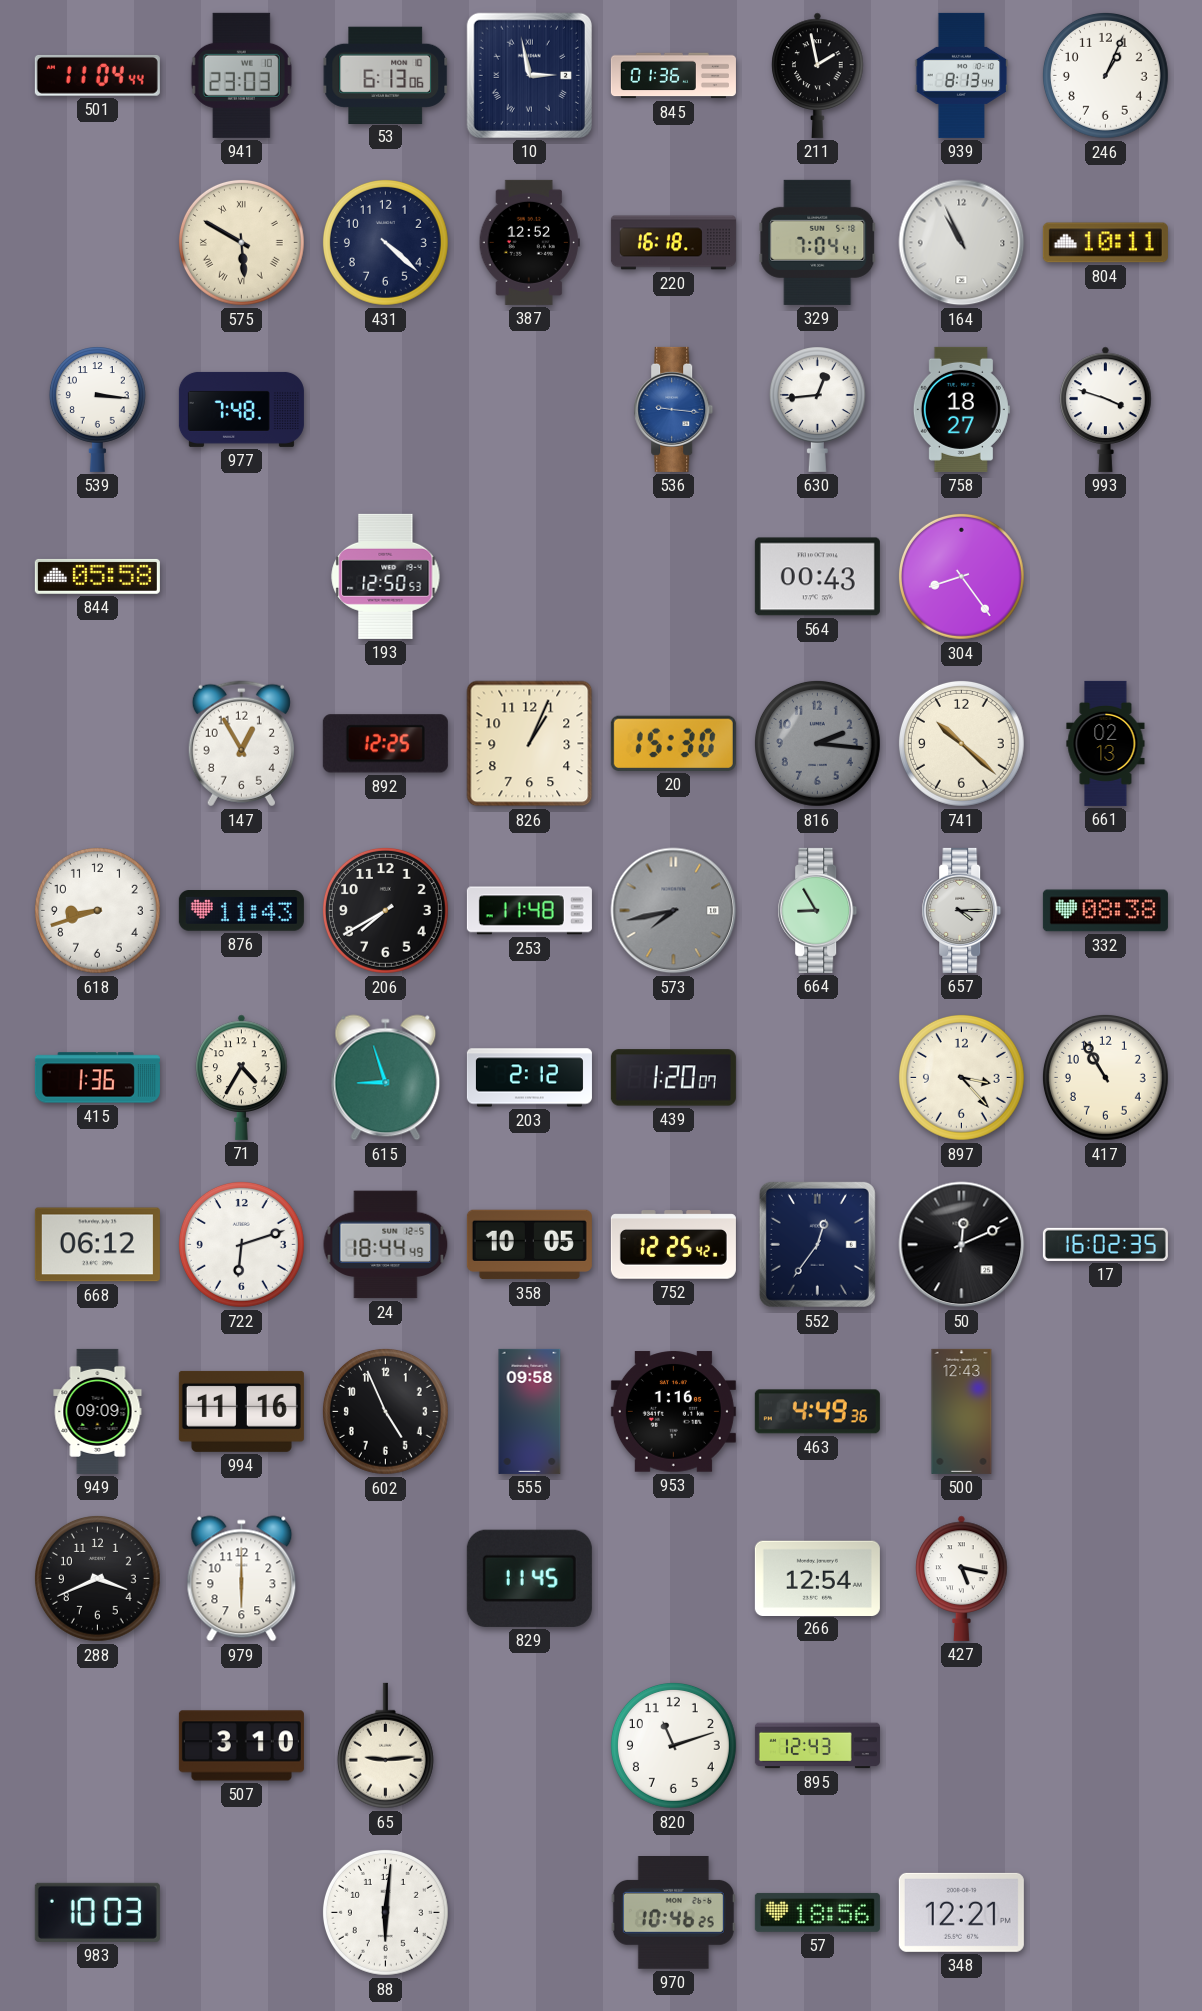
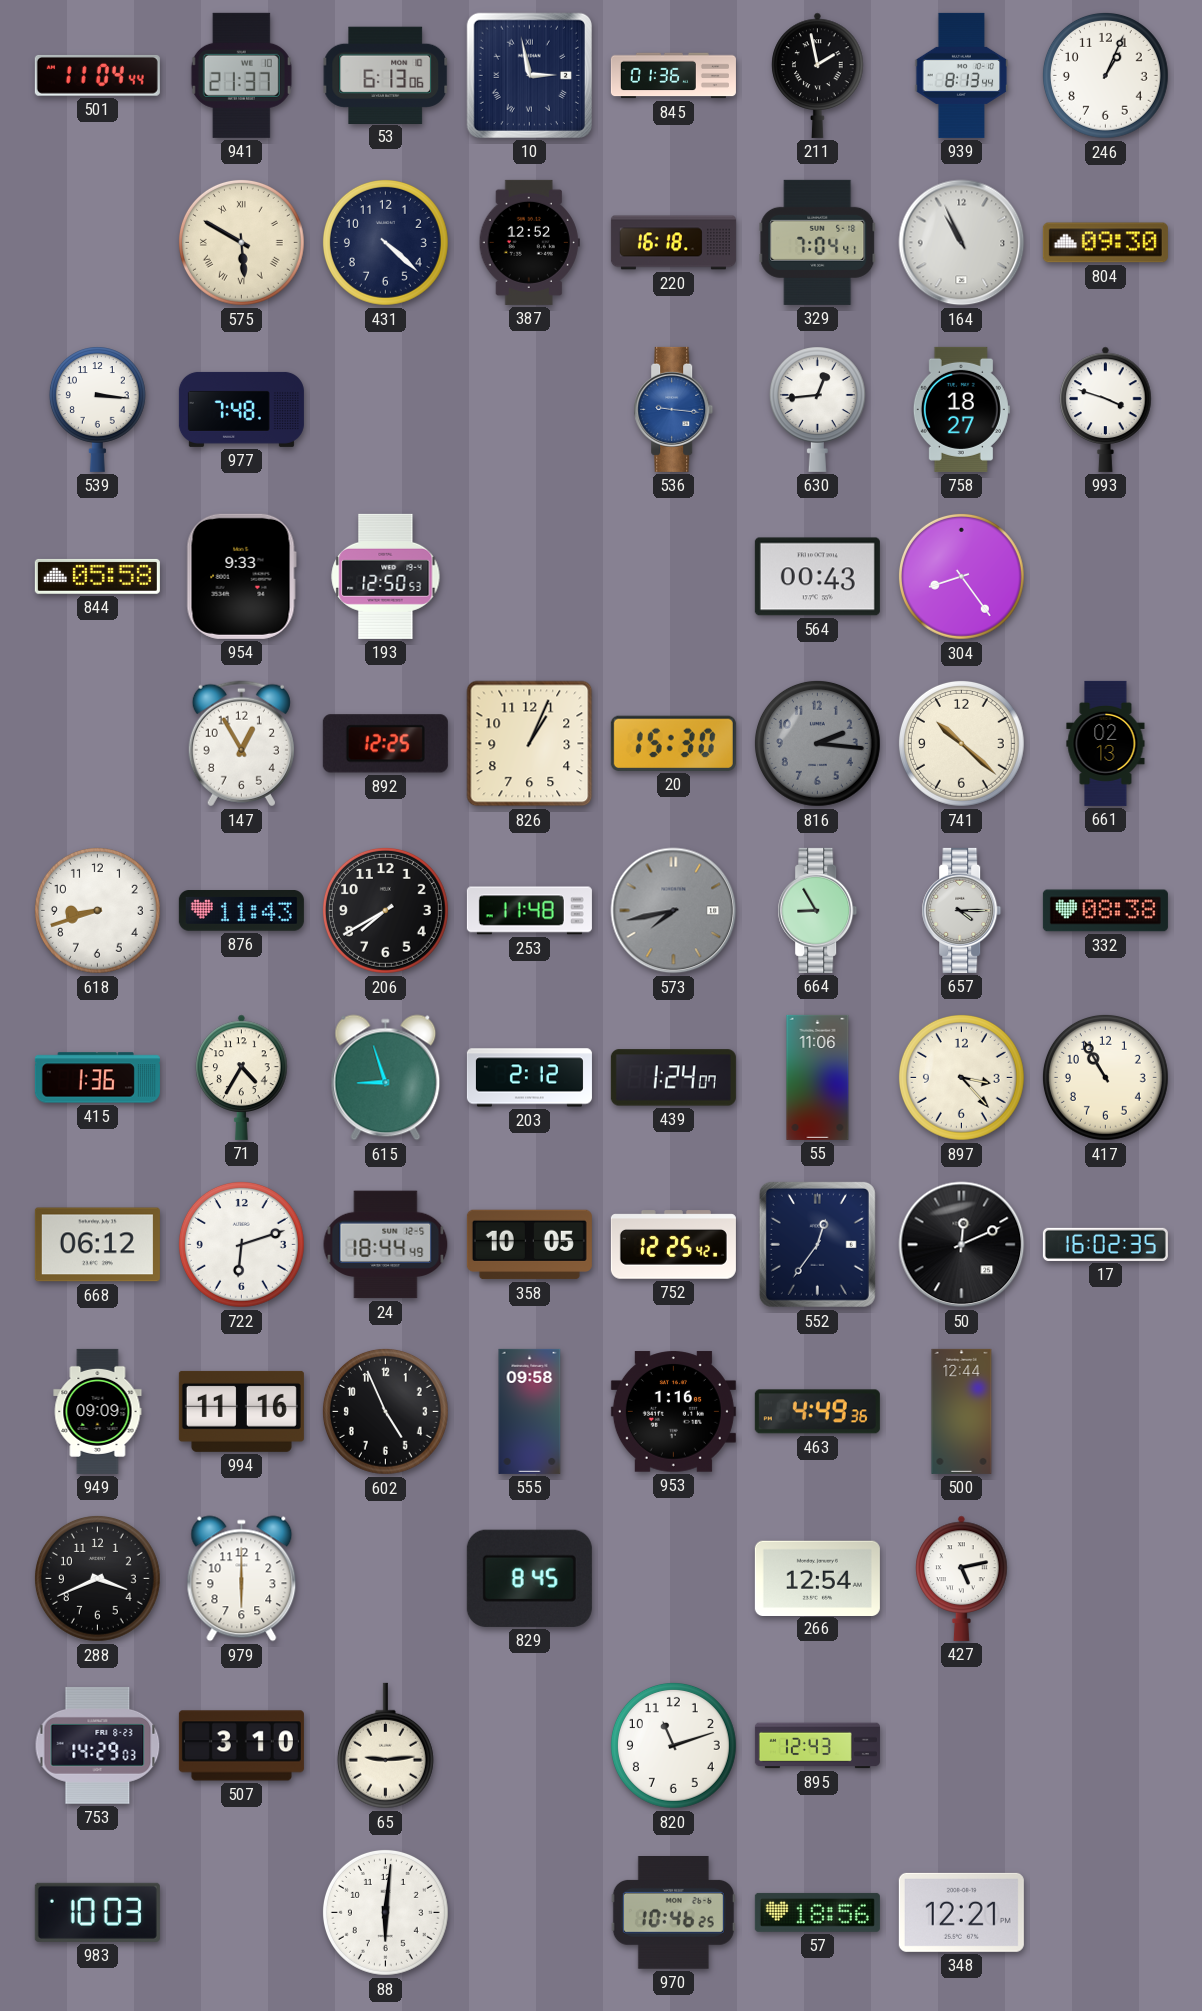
941: 23:03 -> 21:37 (241, 75)
804: 10:11 -> 09:30 (1105, 243)
954: none -> 9:33 (241, 576)
439: 1:20 -> 1:24 (673, 1078)
55: none -> 11:06 (818, 1077)
500: 12:43 -> 12:44 (962, 1411)
829: 11:45 -> 8:45 (529, 1578)
427: 5:17 -> 5:13 (962, 1578)
753: none -> 14:29 (98, 1745)
